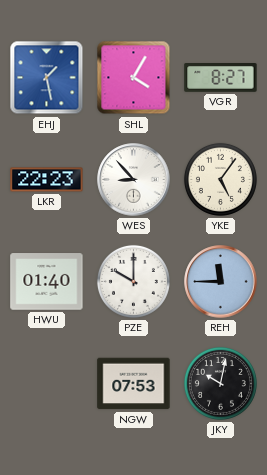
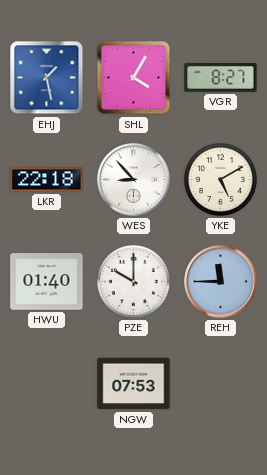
LKR: 22:23 -> 22:18 (47, 180)
YKE: 5:06 -> 5:10 (220, 179)
JKY: 10:02 -> none (220, 383)
